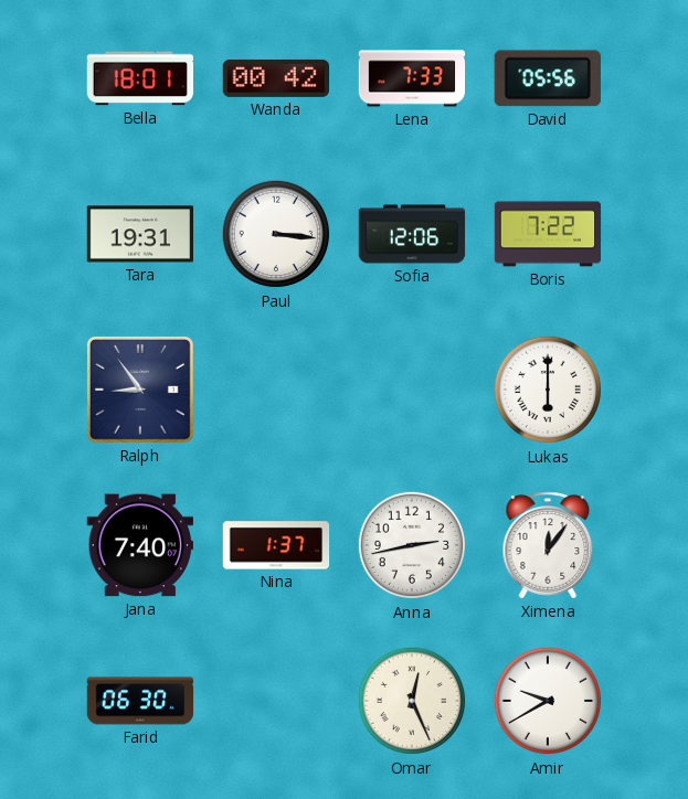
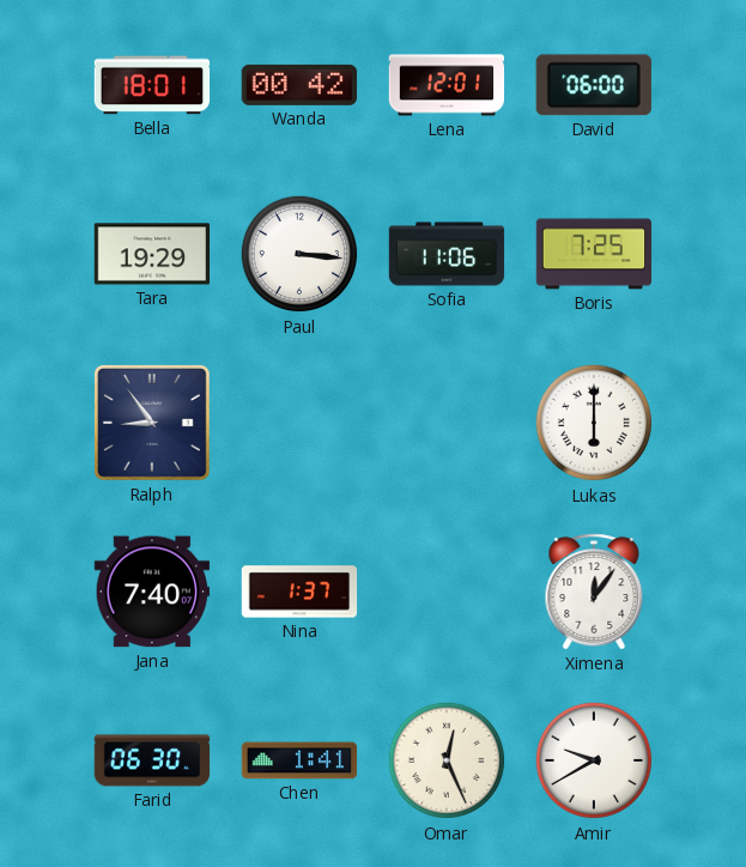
Lena: 7:33 -> 12:01 (447, 85)
David: 05:56 -> 06:00 (594, 85)
Tara: 19:31 -> 19:29 (152, 254)
Sofia: 12:06 -> 11:06 (447, 254)
Boris: 7:22 -> 7:25 (594, 254)
Anna: 2:43 -> none (412, 545)
Chen: none -> 1:41 (299, 760)
